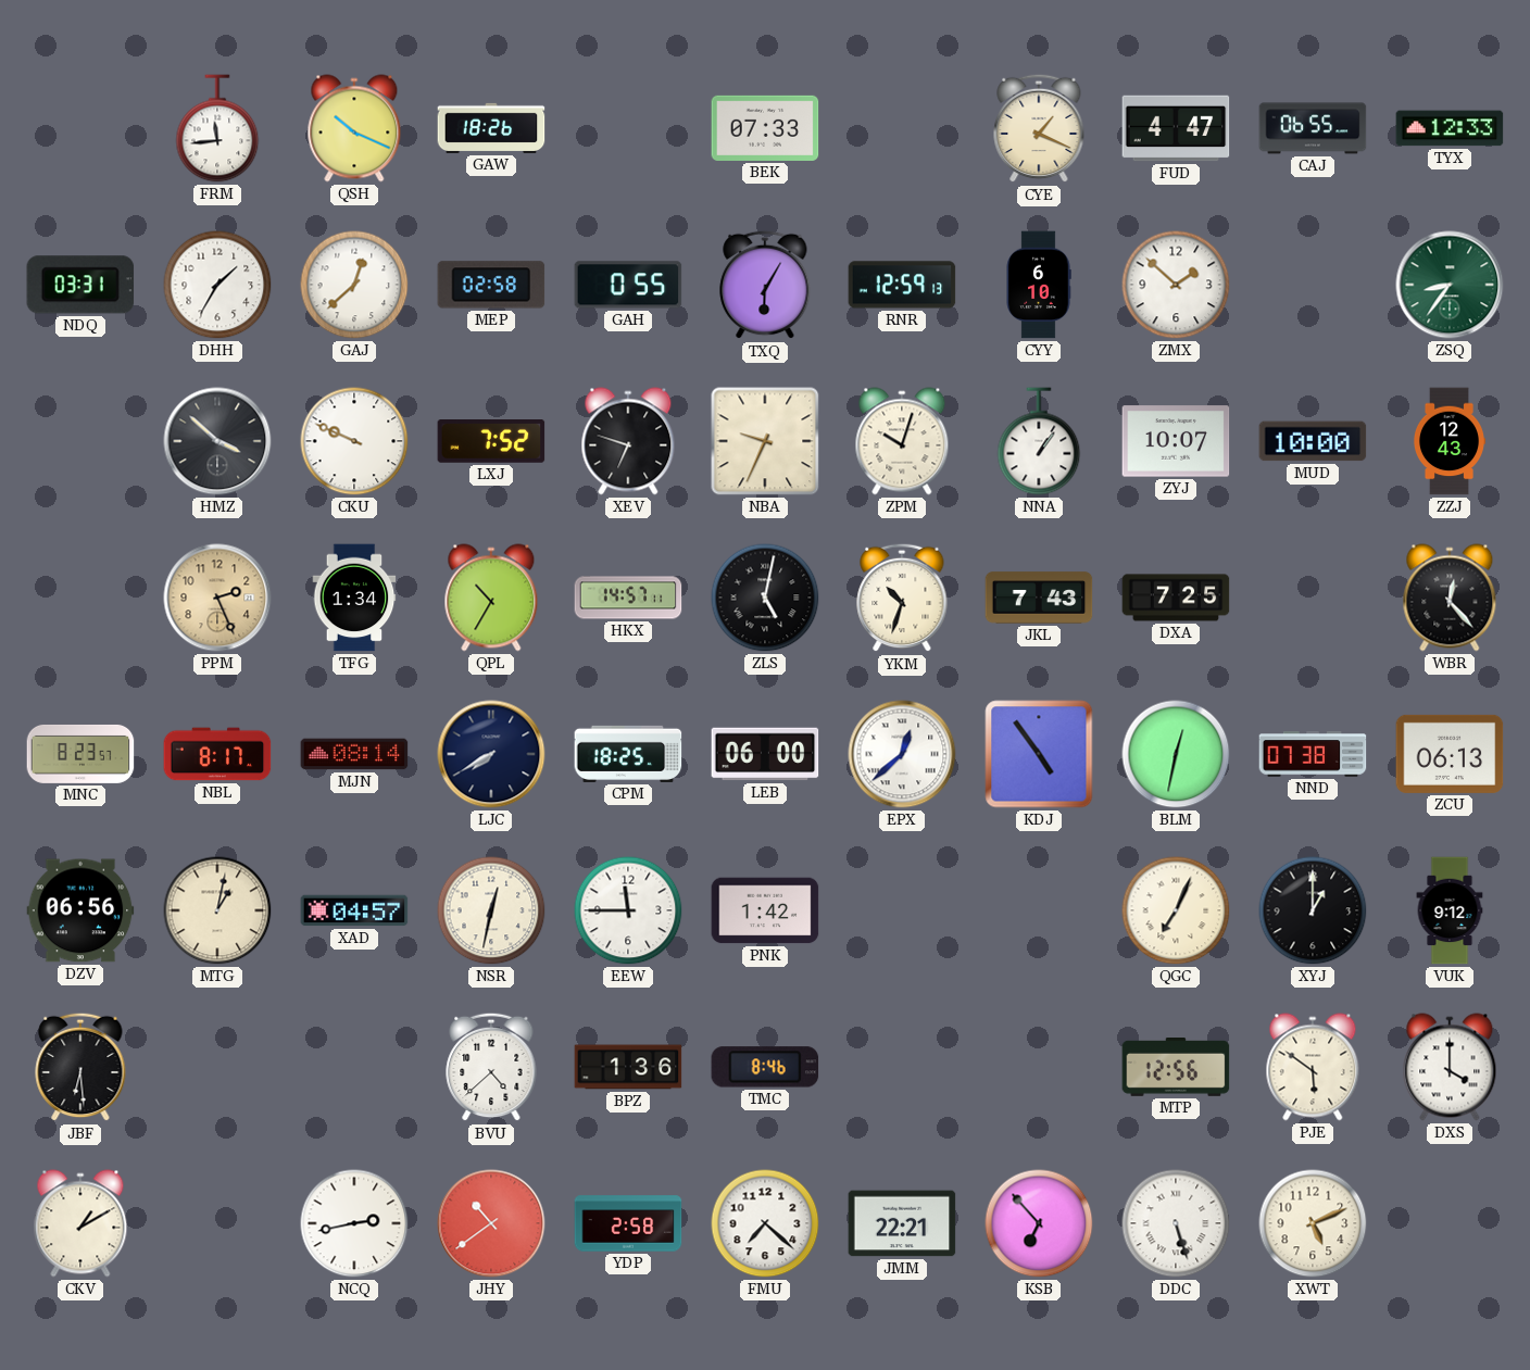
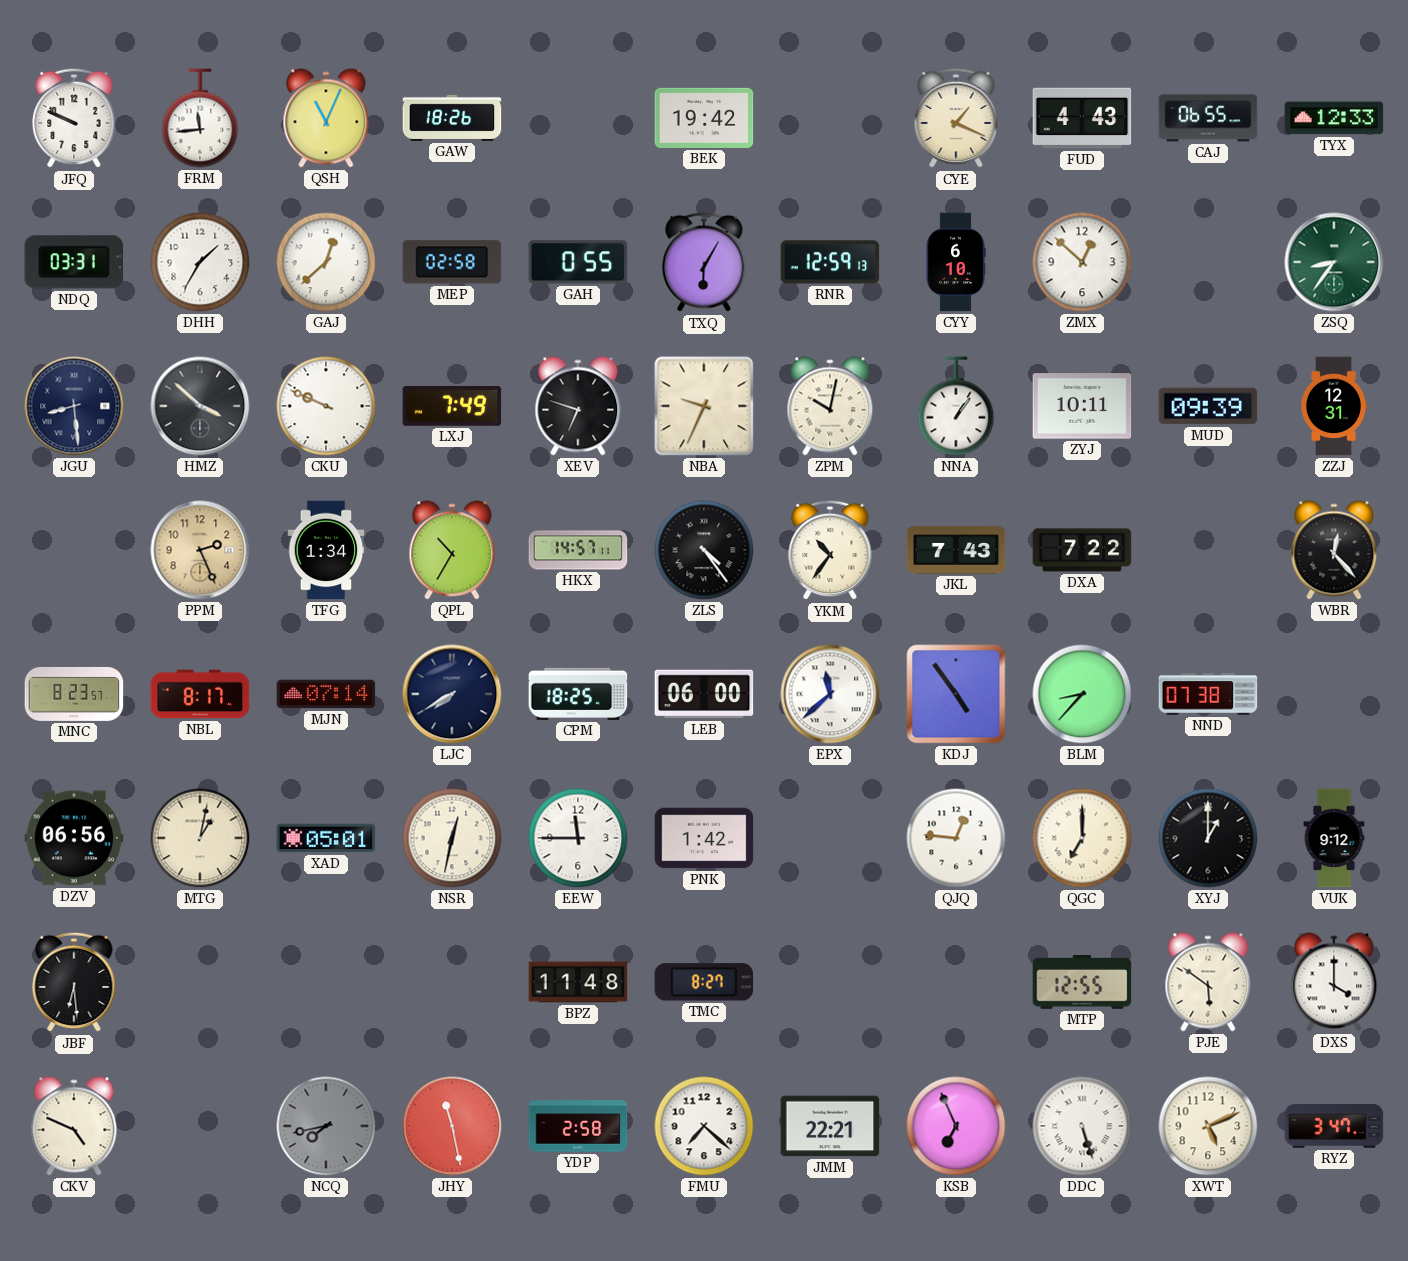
JFQ: none -> 9:49 (74, 118)
QSH: 10:19 -> 11:04 (326, 118)
BEK: 07:33 -> 19:42 (704, 118)
FUD: 4:47 -> 4:43 (1082, 118)
ZMX: 1:52 -> 12:52 (1082, 262)
JGU: none -> 8:29 (74, 406)
LXJ: 7:52 -> 7:49 (452, 407)
ZPM: 10:03 -> 10:02 (830, 406)
ZYJ: 10:07 -> 10:11 (1082, 406)
MUD: 10:00 -> 09:39 (1208, 406)
ZZJ: 12:43 -> 12:31 (1333, 406)
ZLS: 5:02 -> 4:24 (704, 550)
YKM: 10:33 -> 10:36 (830, 550)
DXA: 7:25 -> 7:22 (1082, 550)
MJN: 08:14 -> 07:14 (326, 694)
EPX: 12:38 -> 11:38 (830, 694)
BLM: 12:32 -> 8:37 (1082, 694)
ZCU: 06:13 -> none (1450, 754)
XAD: 04:57 -> 05:01 (326, 838)
QJQ: none -> 12:46 (956, 838)
QGC: 7:04 -> 7:00 (1082, 838)
BVU: 4:38 -> none (491, 1067)
BPZ: 1:36 -> 11:48 (578, 982)
TMC: 8:46 -> 8:27 (704, 982)
MTP: 12:56 -> 12:55 (1082, 983)
CKV: 1:10 -> 4:49 (74, 1126)
NCQ: 2:43 -> 7:43 (326, 1126)
NCQ dial: white -> grey (326, 1126)
JHY: 10:39 -> 11:28 (452, 1126)
KSB: 6:53 -> 6:56 (956, 1126)
RYZ: none -> 3:47 (1334, 1126)
